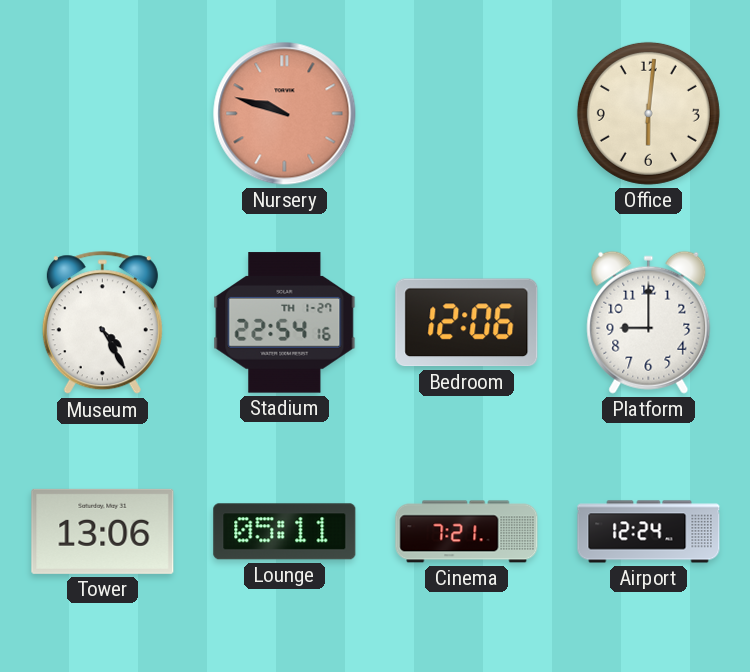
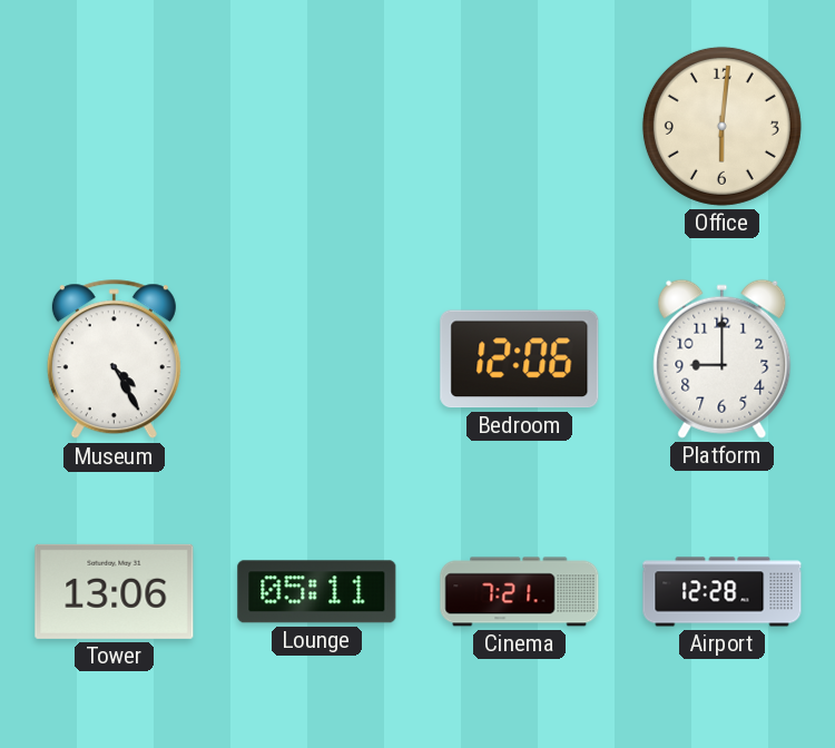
Nursery: 9:48 -> none (285, 114)
Stadium: 22:54 -> none (285, 323)
Airport: 12:24 -> 12:28 (723, 592)
